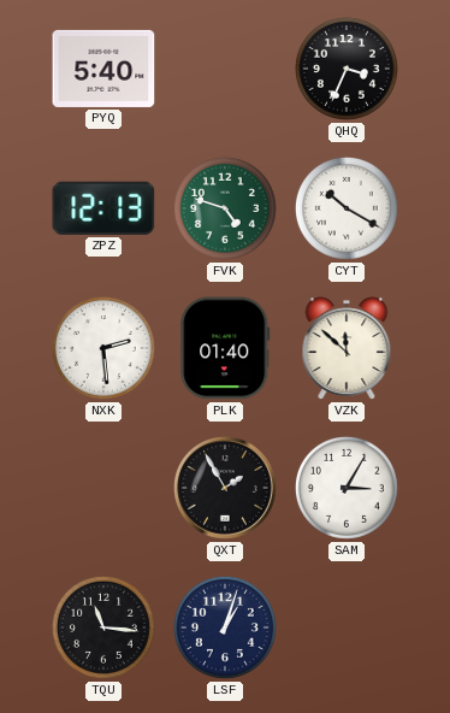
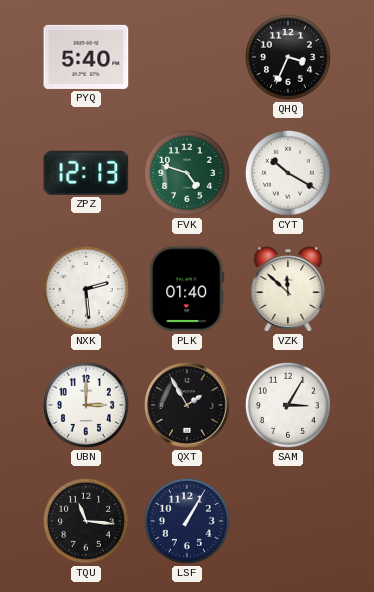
UBN: none -> 3:00 (86, 405)
LSF: 1:03 -> 1:05 (187, 521)
